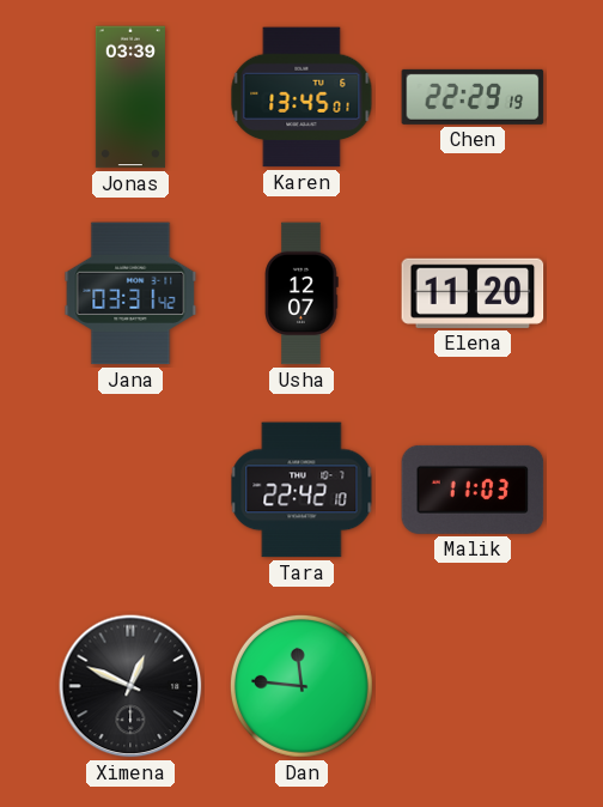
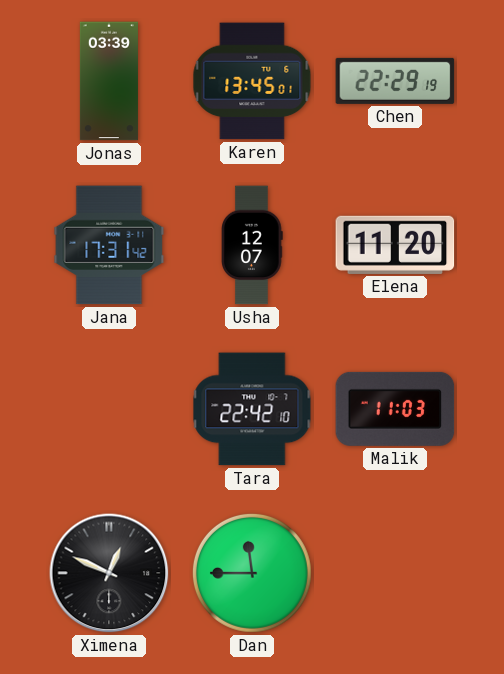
Jana: 03:31 -> 17:31 (109, 245)
Dan: 11:46 -> 11:45 (252, 573)
